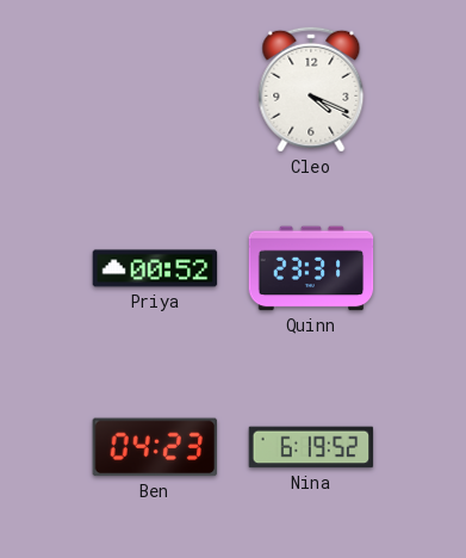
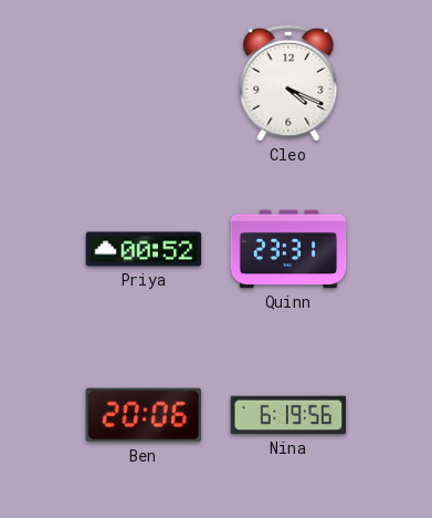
Ben: 04:23 -> 20:06 (144, 415)
Nina: 6:19:52 -> 6:19:56 (288, 415)
